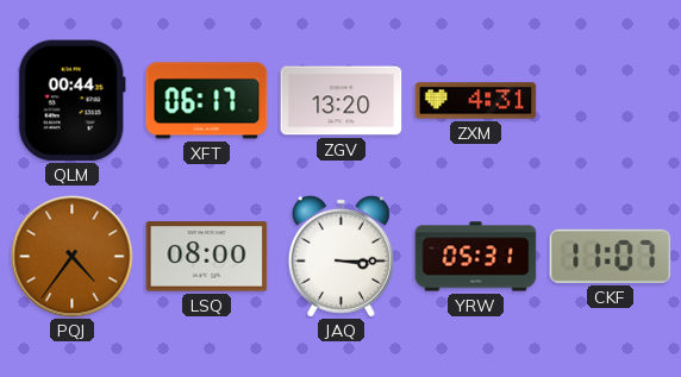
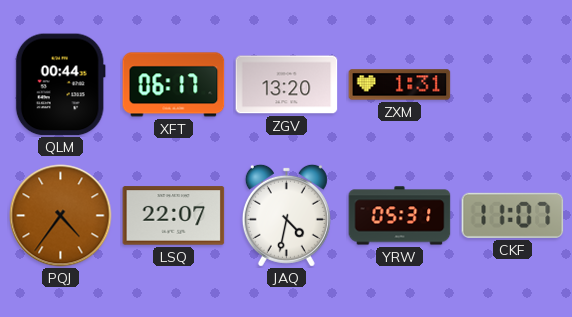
ZXM: 4:31 -> 1:31 (400, 85)
LSQ: 08:00 -> 22:07 (174, 216)
JAQ: 3:15 -> 4:32 (286, 215)
